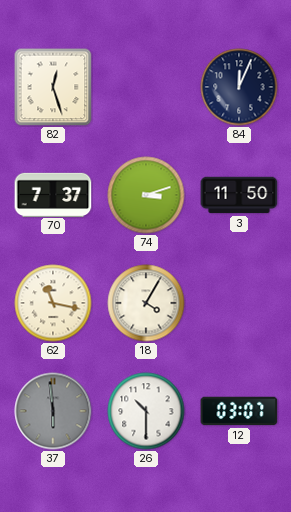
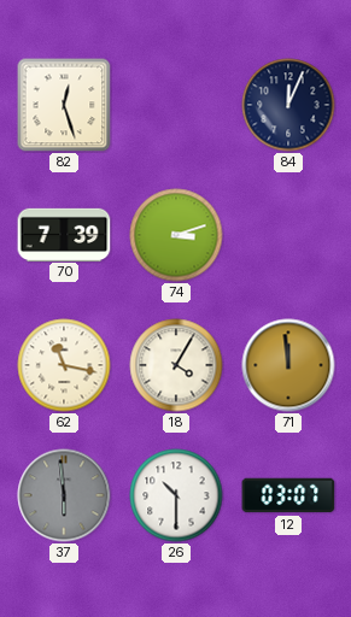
70: 7:37 -> 7:39 (64, 234)
3: 11:50 -> none (239, 195)
71: none -> 11:59 (288, 365)
